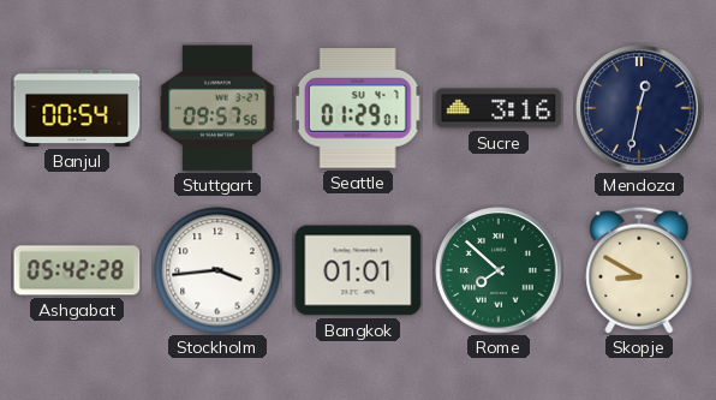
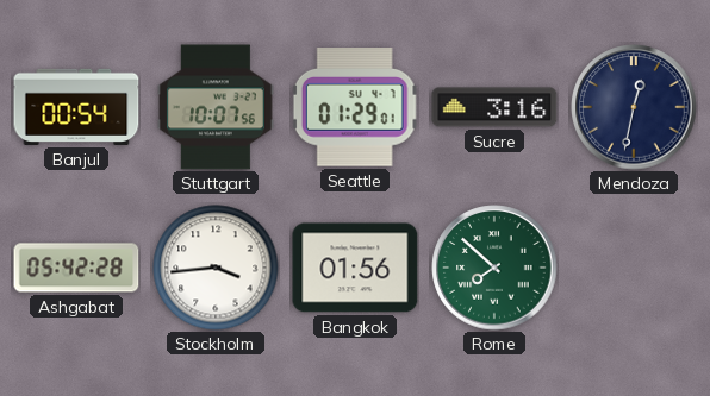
Stuttgart: 09:57 -> 10:07 (216, 107)
Bangkok: 01:01 -> 01:56 (355, 268)
Skopje: 8:50 -> none (639, 270)
